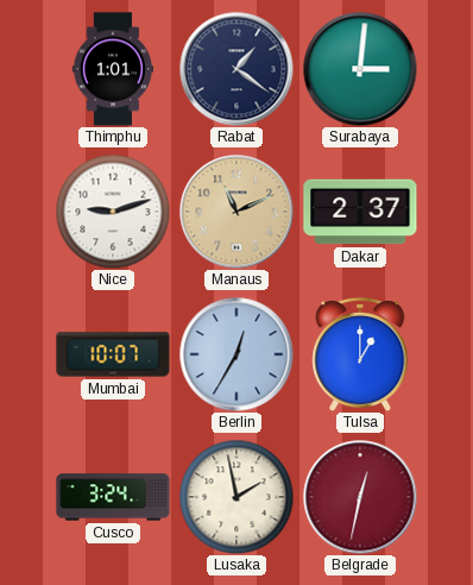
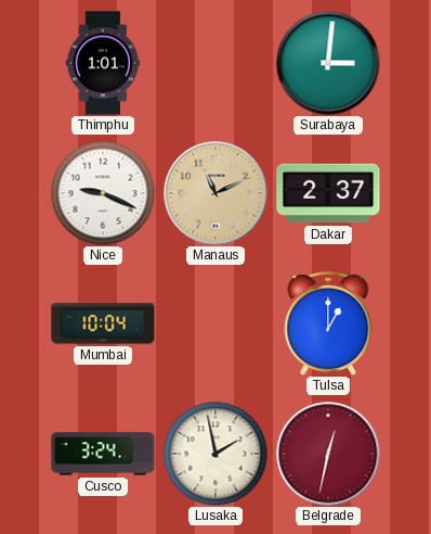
Rabat: 1:21 -> none (236, 69)
Nice: 9:12 -> 9:19 (103, 193)
Mumbai: 10:07 -> 10:04 (103, 323)
Berlin: 12:35 -> none (236, 354)
